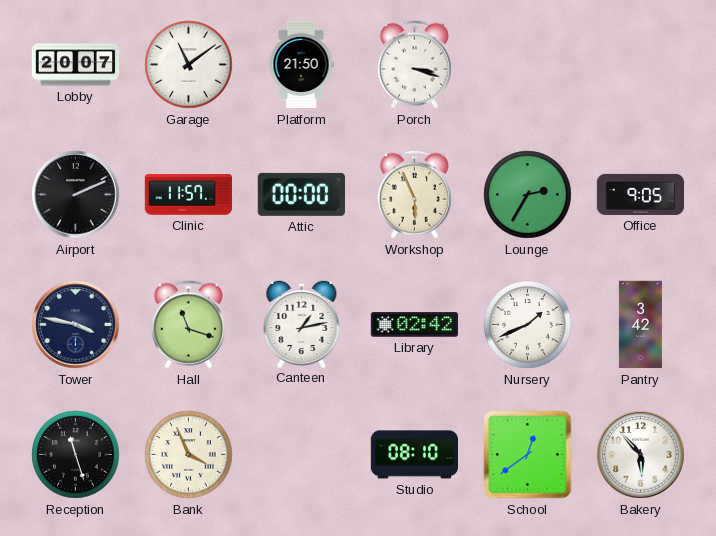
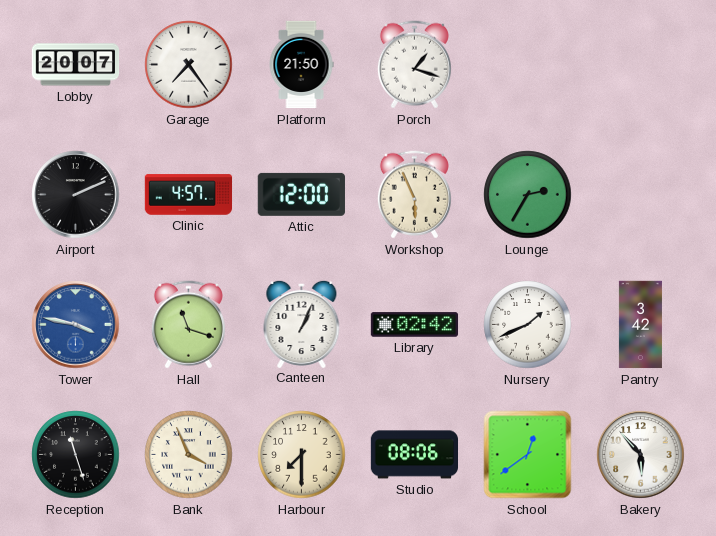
Garage: 11:09 -> 7:24 (189, 65)
Porch: 3:18 -> 1:18 (414, 65)
Clinic: 11:57 -> 4:57 (189, 195)
Attic: 00:00 -> 12:00 (301, 194)
Office: 9:05 -> none (641, 194)
Tower dial: navy -> blue (76, 325)
Canteen: 1:13 -> 1:04 (302, 323)
Harbour: none -> 7:30 (302, 455)
Studio: 08:10 -> 08:06 (414, 455)
